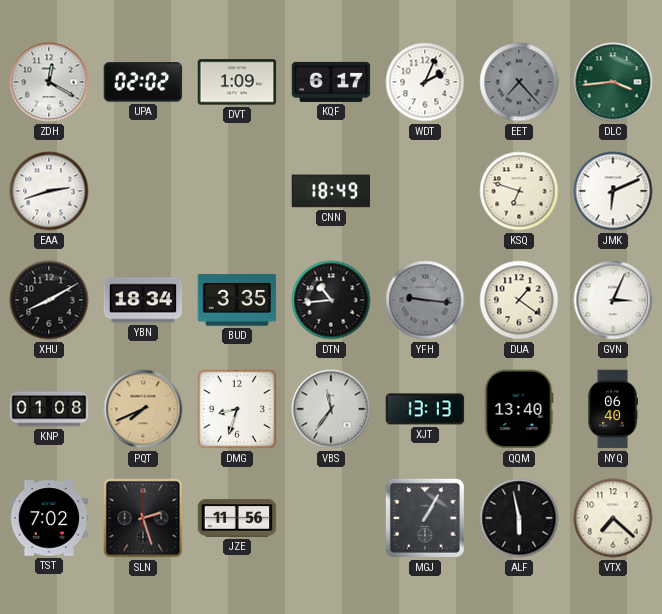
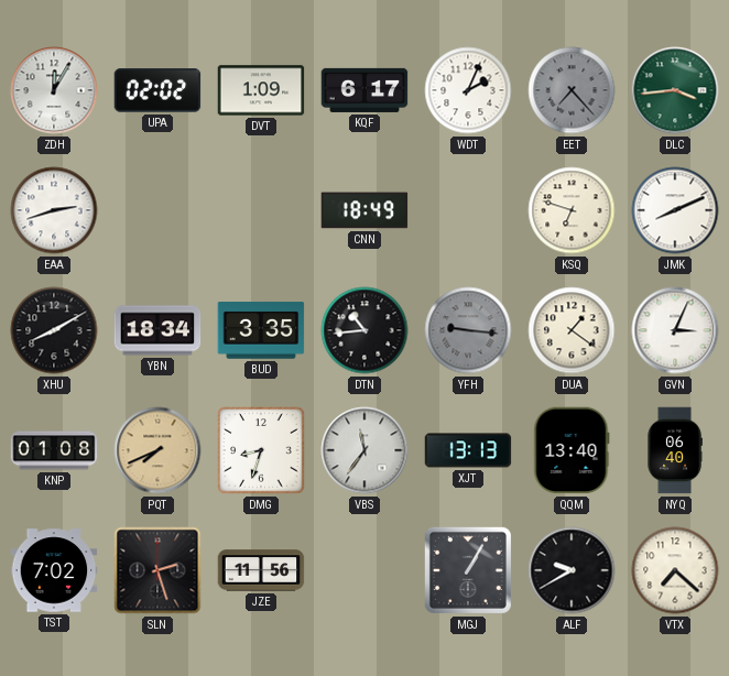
ZDH: 12:20 -> 12:05 (54, 90)
JMK: 6:11 -> 8:11 (675, 210)
ALF: 5:58 -> 9:40 (572, 570)
